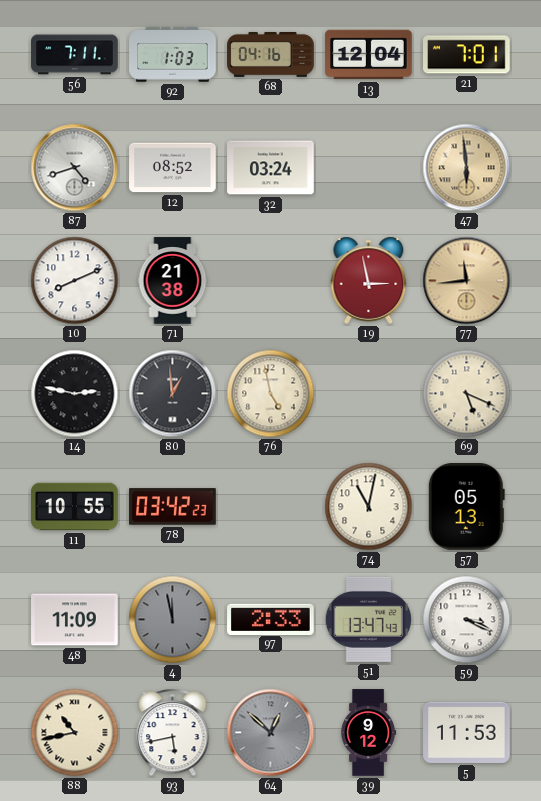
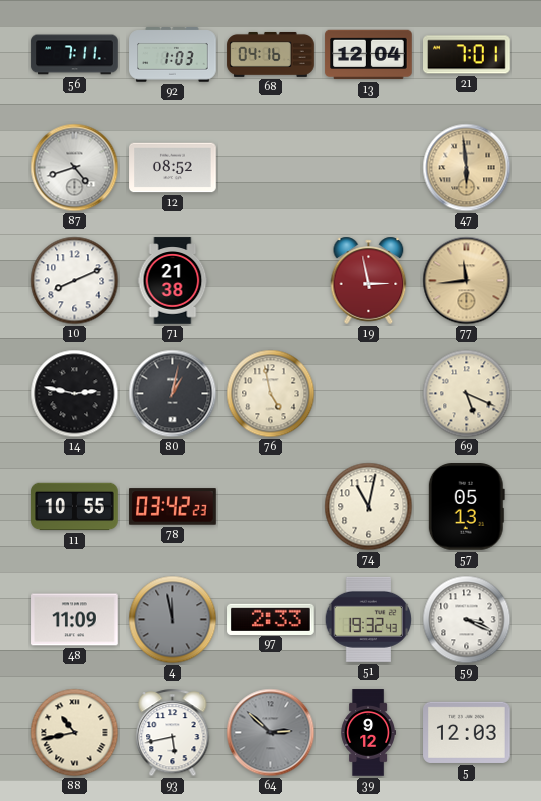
32: 03:24 -> none (271, 168)
80: 12:59 -> 1:02 (173, 394)
51: 13:47 -> 19:32 (368, 619)
64: 12:52 -> 2:52 (271, 733)
5: 11:53 -> 12:03 (467, 732)
